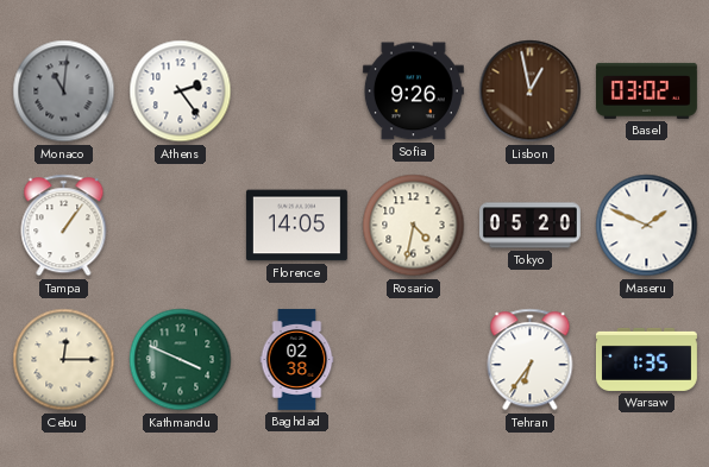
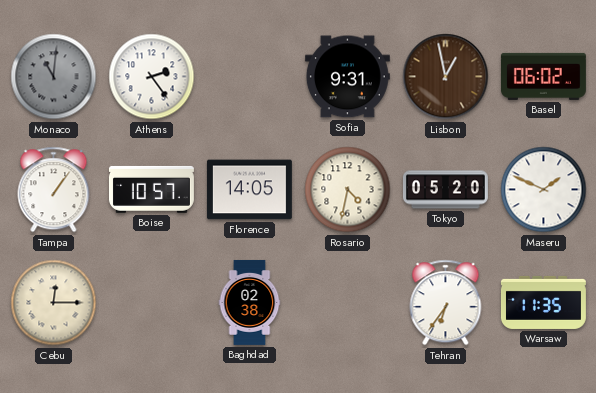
Sofia: 9:26 -> 9:31 (347, 77)
Basel: 03:02 -> 06:02 (543, 76)
Boise: none -> 10:57 (151, 189)
Kathmandu: 3:49 -> none (181, 360)
Warsaw: 1:35 -> 11:35 (543, 302)
